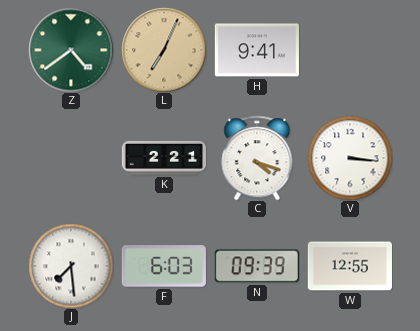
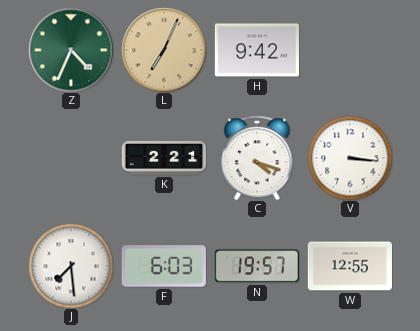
Z: 4:39 -> 4:34 (71, 50)
H: 9:41 -> 9:42 (257, 50)
N: 09:39 -> 19:57 (257, 266)
